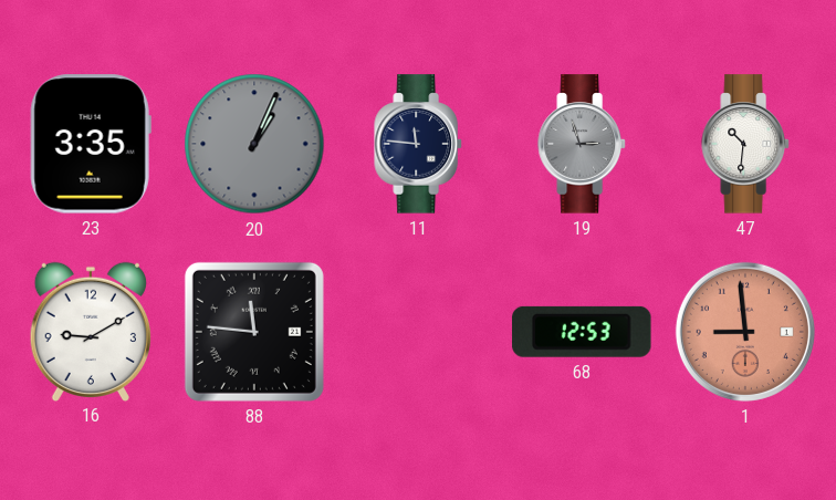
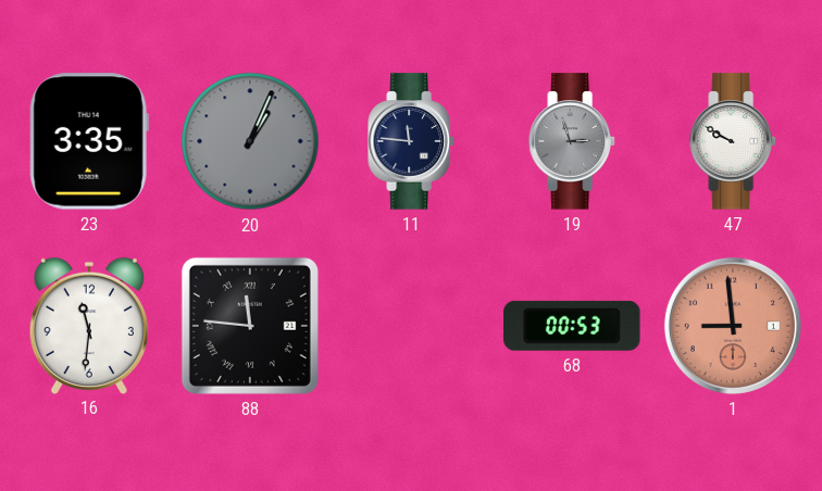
47: 10:31 -> 9:50 (733, 141)
16: 9:10 -> 11:31 (89, 325)
68: 12:53 -> 00:53 (572, 326)
